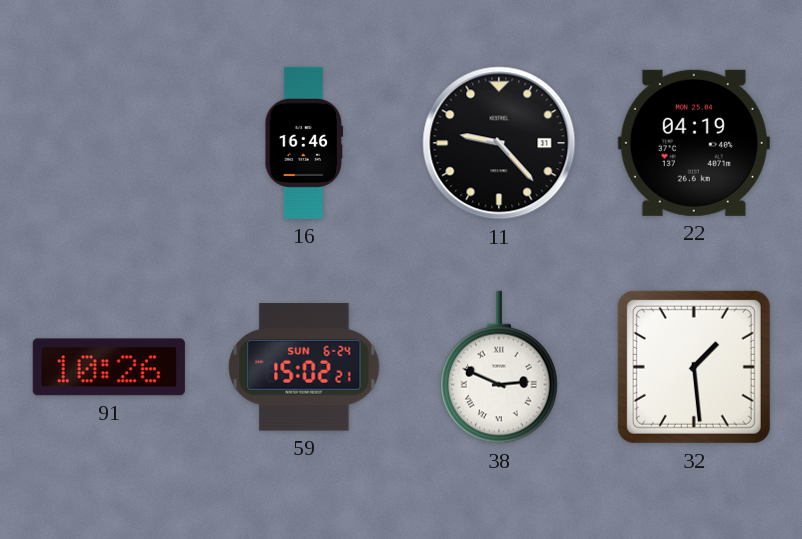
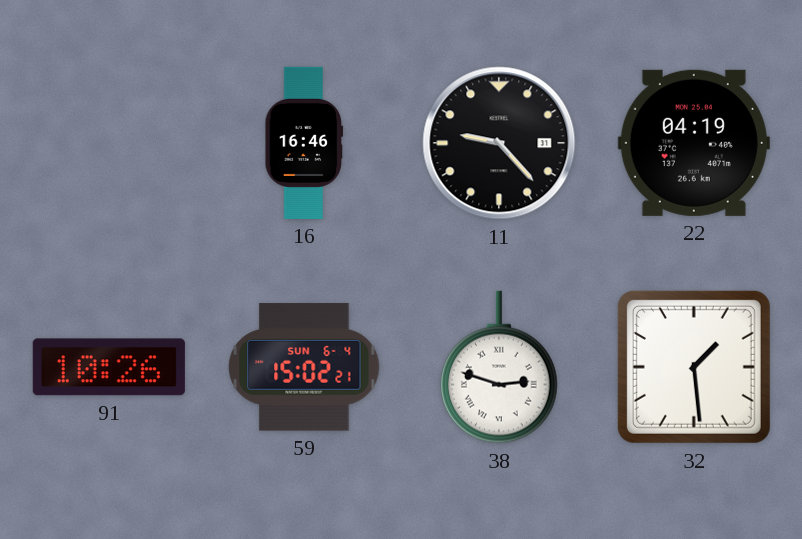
59 date: SUN 6-24 -> SUN 6-4 (304, 367)
38: 2:49 -> 2:48 (500, 367)
